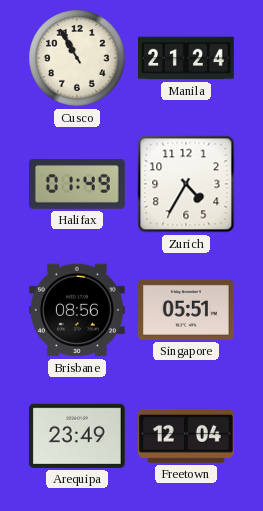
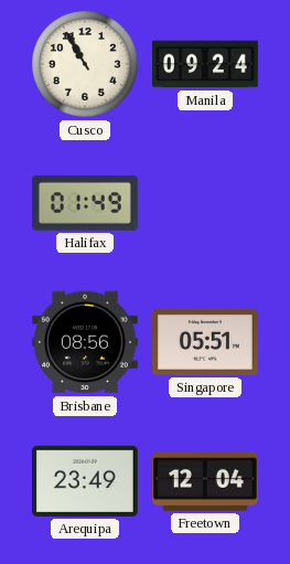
Manila: 21:24 -> 09:24 (206, 64)
Zurich: 4:35 -> none (186, 184)
